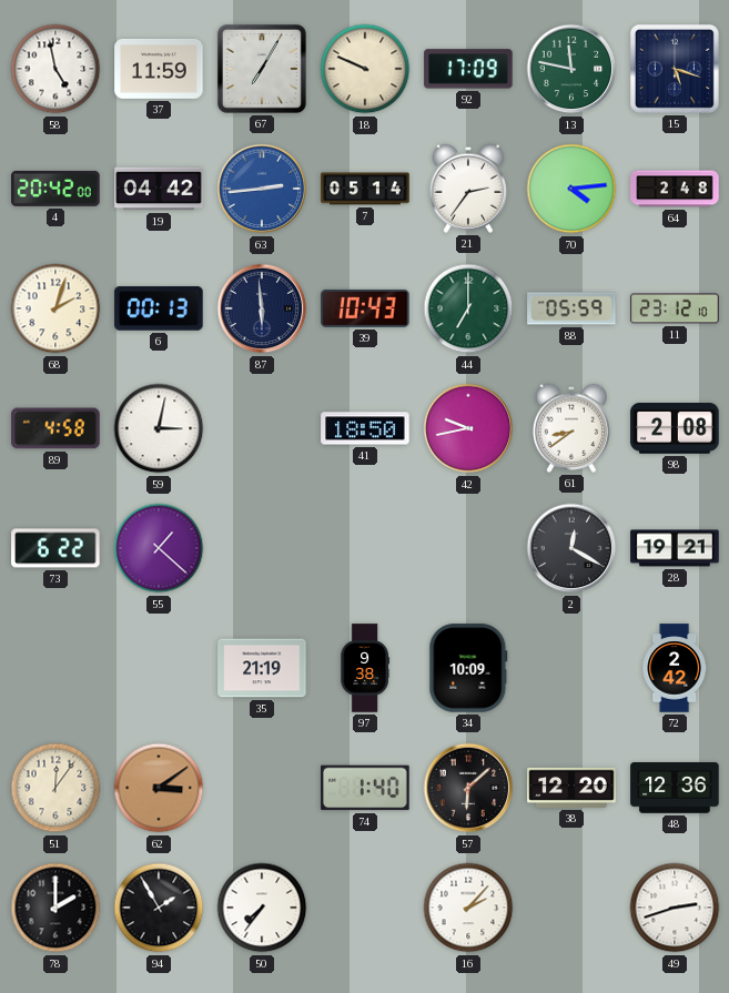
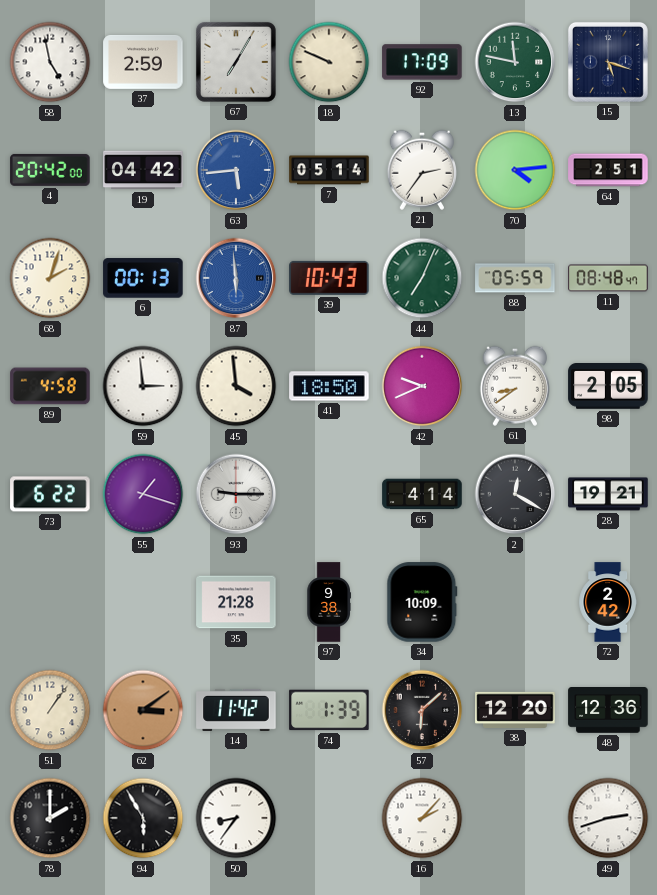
37: 11:59 -> 2:59 (143, 62)
63: 2:44 -> 5:44 (236, 170)
64: 2:48 -> 2:51 (608, 170)
87 dial: navy -> blue (236, 278)
44: 7:00 -> 7:04 (422, 278)
11: 23:12 -> 08:48 (608, 278)
59: 3:02 -> 2:59 (143, 386)
45: none -> 3:59 (236, 386)
42: 9:43 -> 9:41 (422, 386)
98: 2:08 -> 2:05 (608, 387)
55: 1:22 -> 1:18 (143, 494)
93: none -> 9:15 (236, 494)
65: none -> 4:14 (422, 494)
35: 21:19 -> 21:28 (236, 602)
51: 12:06 -> 1:06 (50, 710)
14: none -> 11:42 (236, 710)
74: 1:40 -> 1:39 (329, 710)
94: 1:55 -> 5:55 (143, 818)
50: 7:36 -> 8:36 (236, 818)
